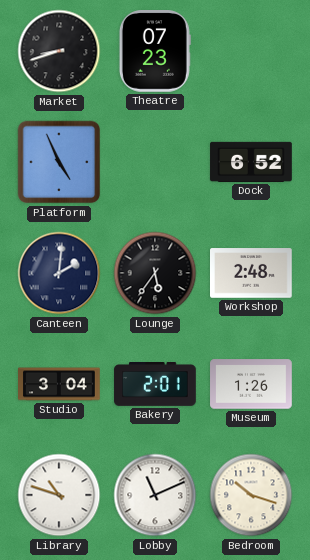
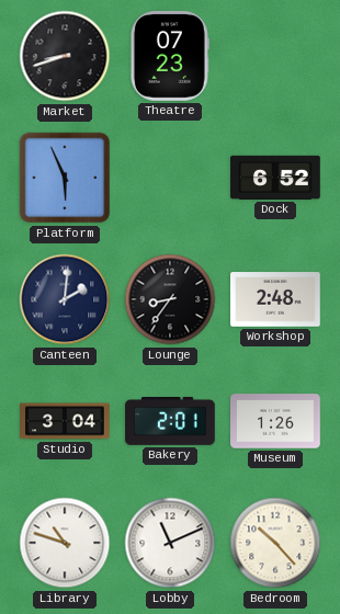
Platform: 4:56 -> 5:56 (65, 178)
Lounge: 5:36 -> 8:36 (170, 299)
Bedroom: 10:18 -> 10:23 (275, 543)
